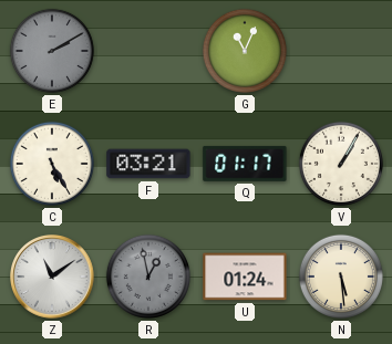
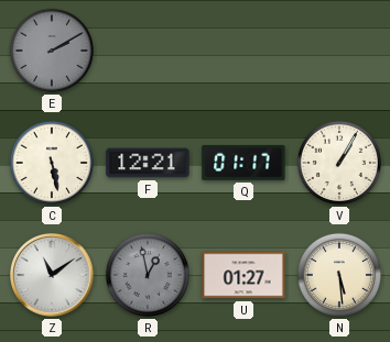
G: 11:04 -> none (245, 51)
C: 5:25 -> 5:28 (52, 163)
F: 03:21 -> 12:21 (148, 163)
U: 01:24 -> 01:27 (243, 275)
